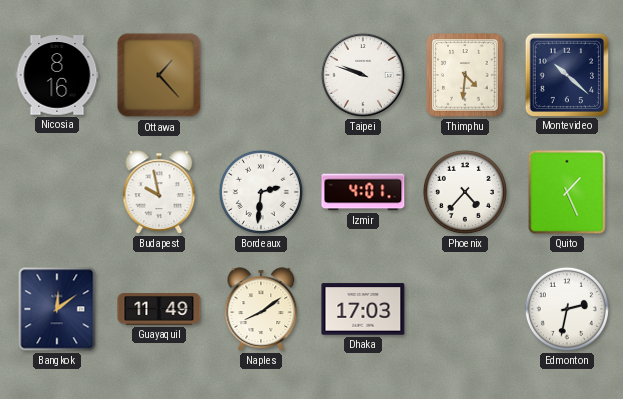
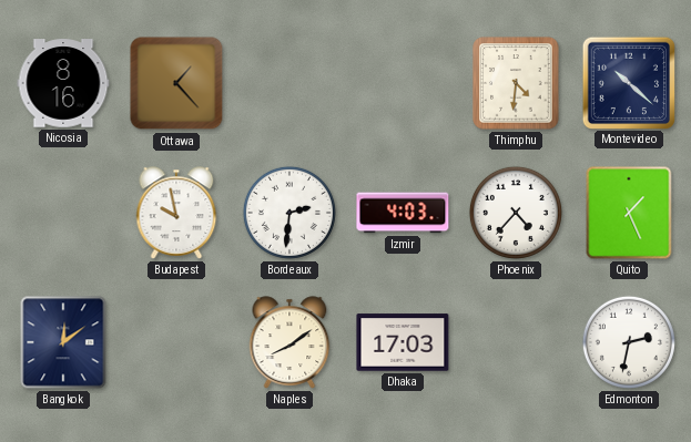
Taipei: 9:48 -> none (363, 75)
Izmir: 4:01 -> 4:03 (403, 213)
Guayaquil: 11:49 -> none (159, 310)
